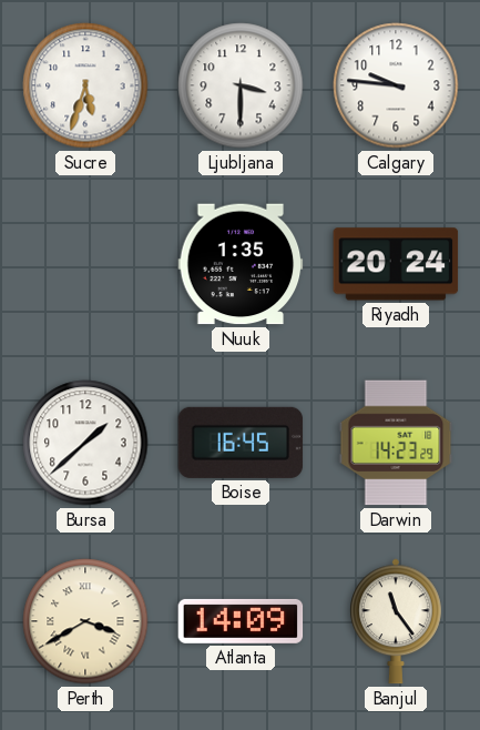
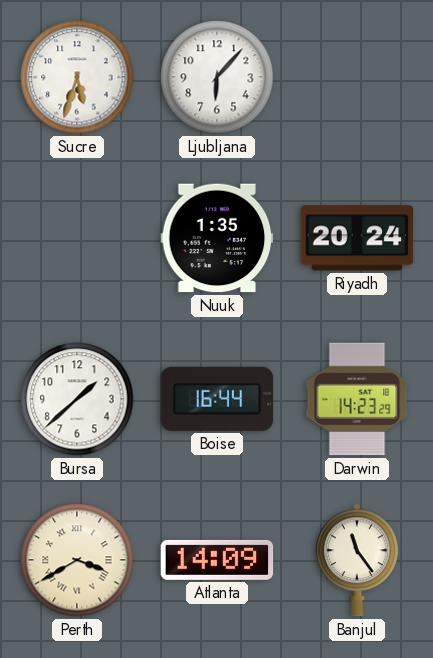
Ljubljana: 3:30 -> 6:07 (217, 77)
Calgary: 9:46 -> none (396, 85)
Boise: 16:45 -> 16:44 (217, 399)
